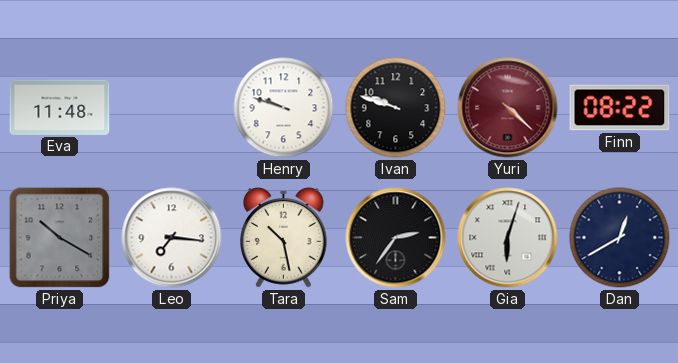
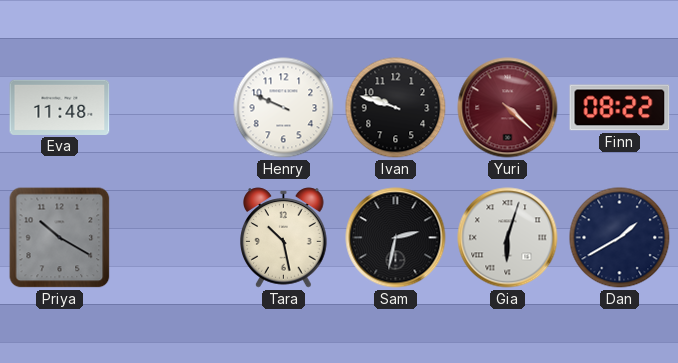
Henry: 9:48 -> 9:49 (284, 108)
Leo: 7:16 -> none (172, 238)
Sam: 2:36 -> 2:32 (396, 238)
Dan: 12:40 -> 1:40 (620, 238)
